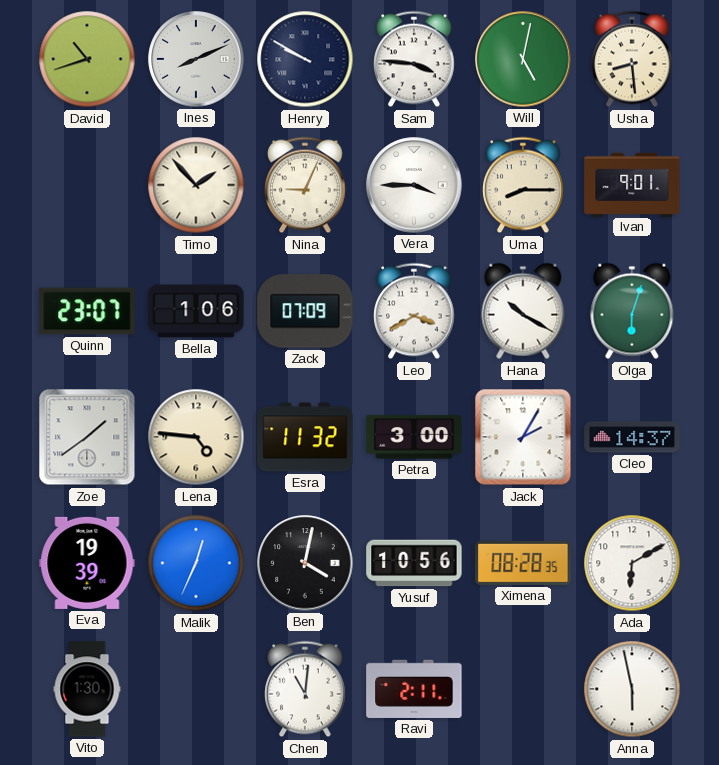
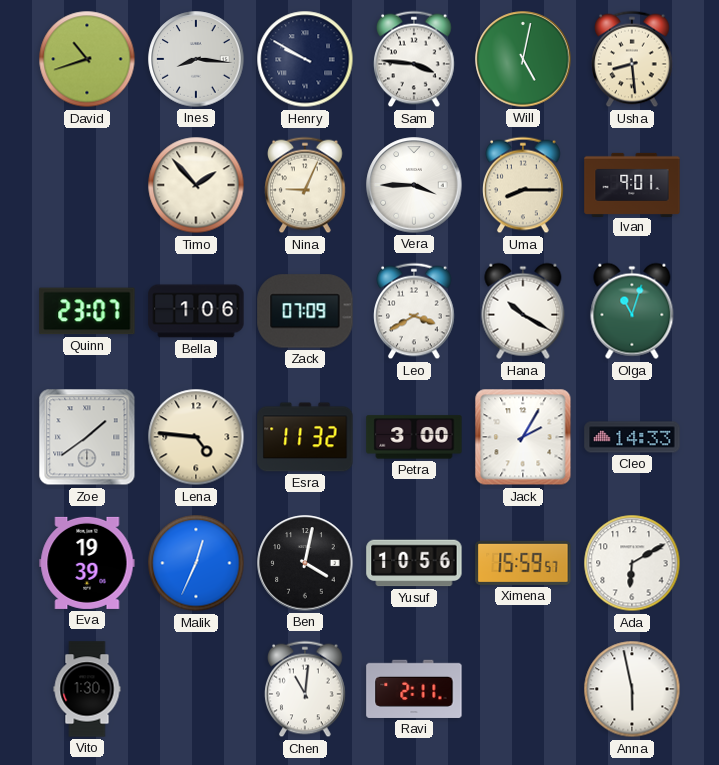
Ines: 8:11 -> 8:16 (196, 59)
Olga: 6:03 -> 11:03 (632, 311)
Cleo: 14:37 -> 14:33 (632, 437)
Ximena: 08:28 -> 15:59 (523, 563)
